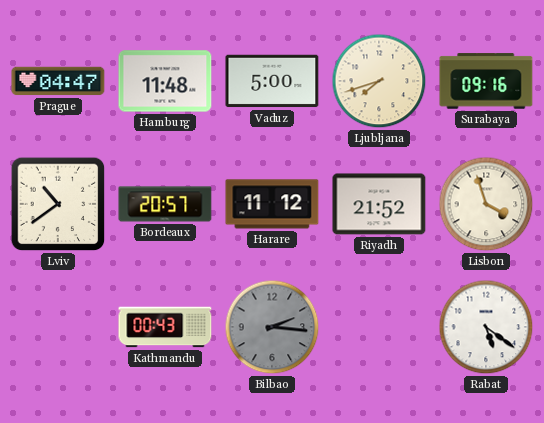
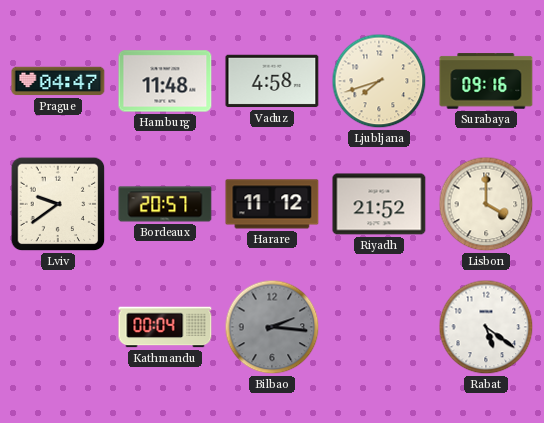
Vaduz: 5:00 -> 4:58 (272, 81)
Lviv: 10:39 -> 9:39 (58, 204)
Lisbon: 3:57 -> 4:00 (486, 204)
Kathmandu: 00:43 -> 00:04 (165, 327)
